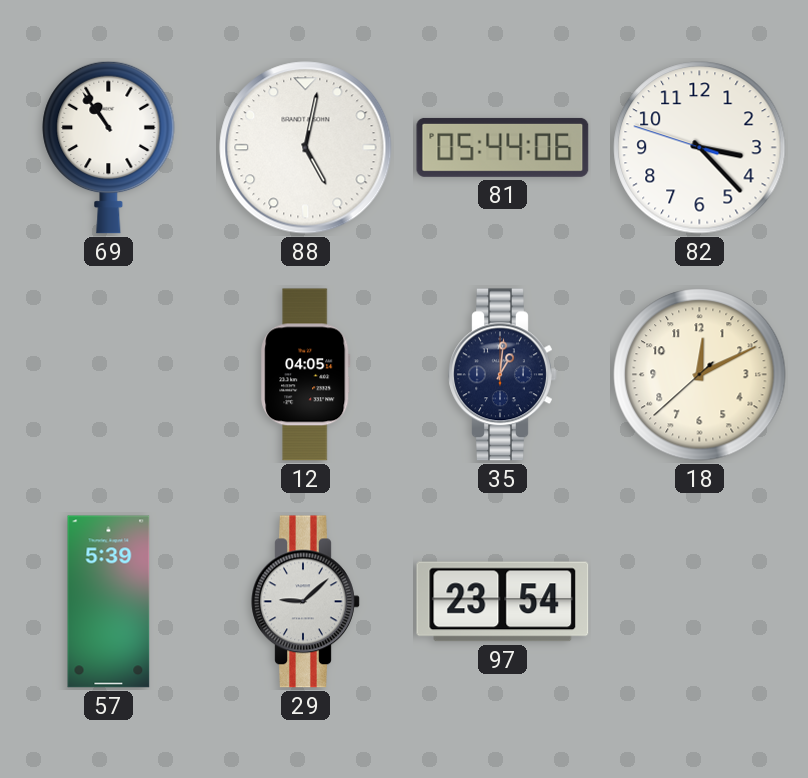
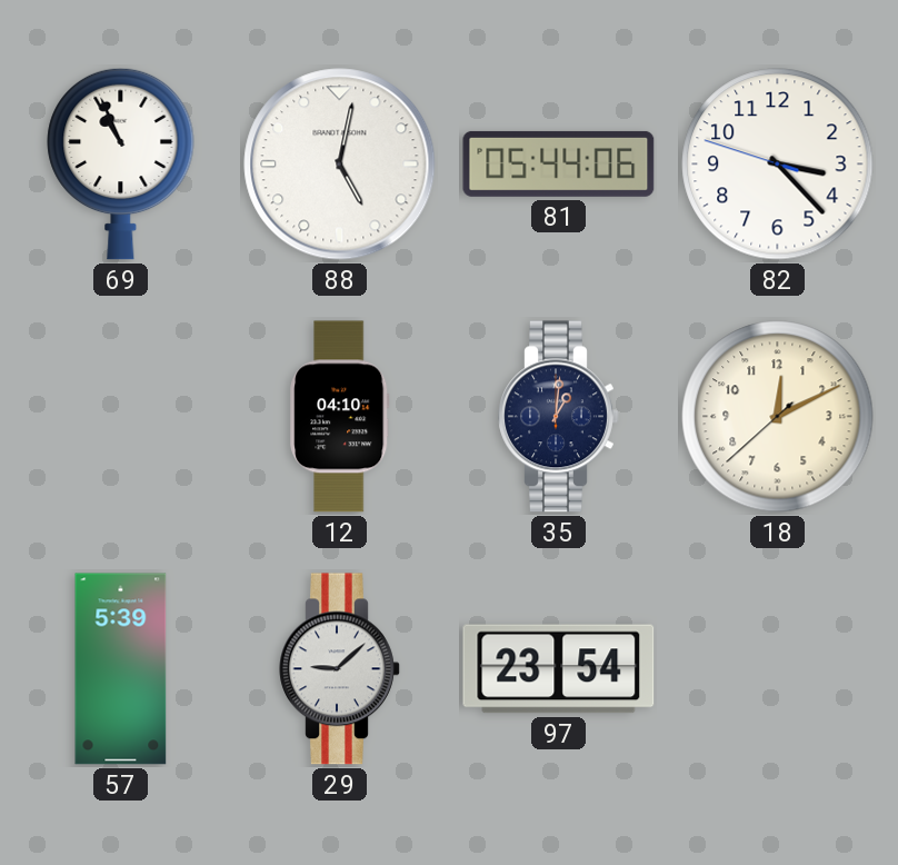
69: 10:54 -> 10:56 (121, 163)
12: 04:05 -> 04:10 (340, 417)
